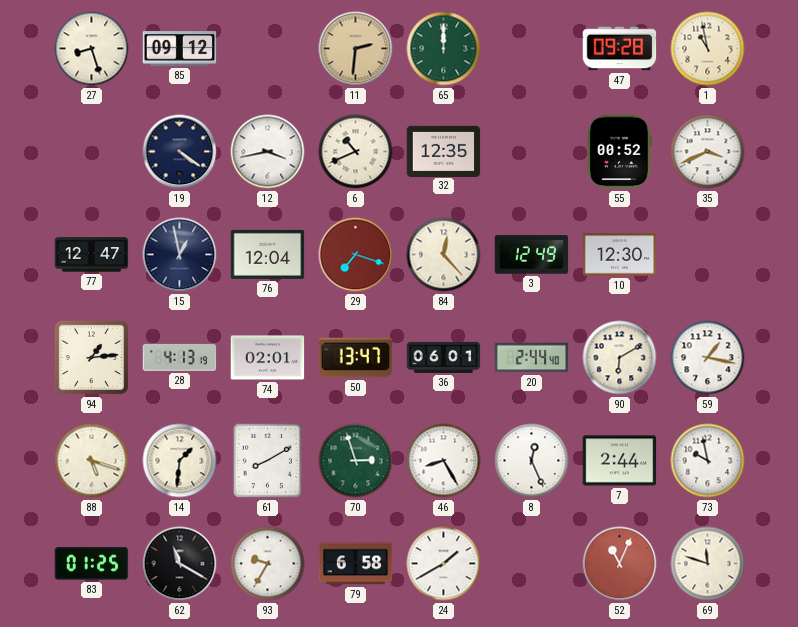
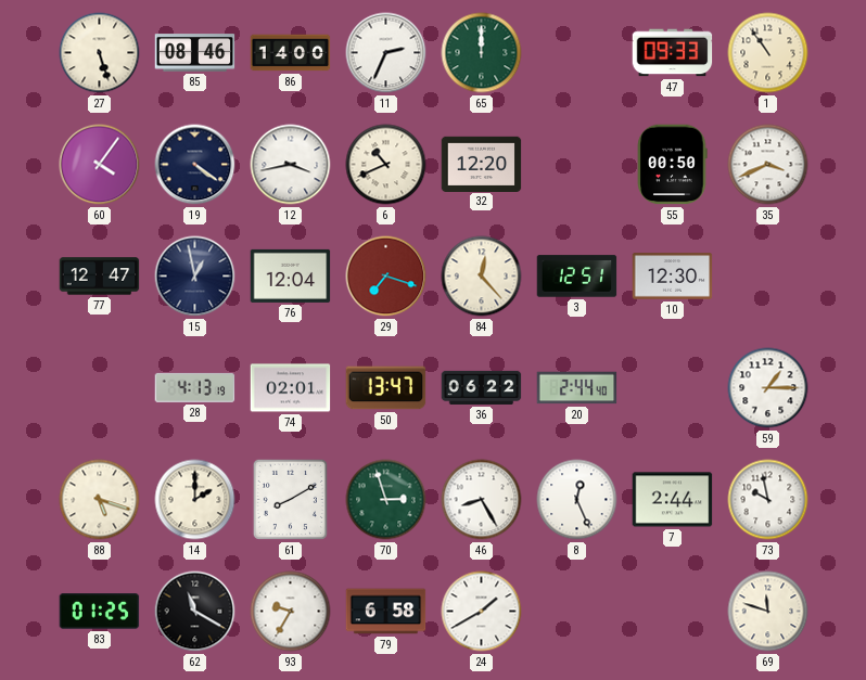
27: 8:27 -> 5:27 (100, 53)
85: 09:12 -> 08:46 (195, 53)
86: none -> 14:00 (291, 53)
11: 2:31 -> 2:34 (386, 53)
11 dial: champagne -> white (386, 53)
47: 09:28 -> 09:33 (673, 53)
1: 10:58 -> 10:54 (768, 53)
60: none -> 4:06 (100, 165)
32: 12:35 -> 12:20 (482, 164)
55: 00:52 -> 00:50 (672, 165)
3: 12:49 -> 12:51 (577, 277)
94: 1:14 -> none (92, 358)
36: 06:01 -> 06:22 (482, 387)
90: 6:10 -> none (620, 358)
59: 1:17 -> 1:15 (768, 388)
14: 1:31 -> 2:00 (195, 500)
52: 11:04 -> none (620, 564)
